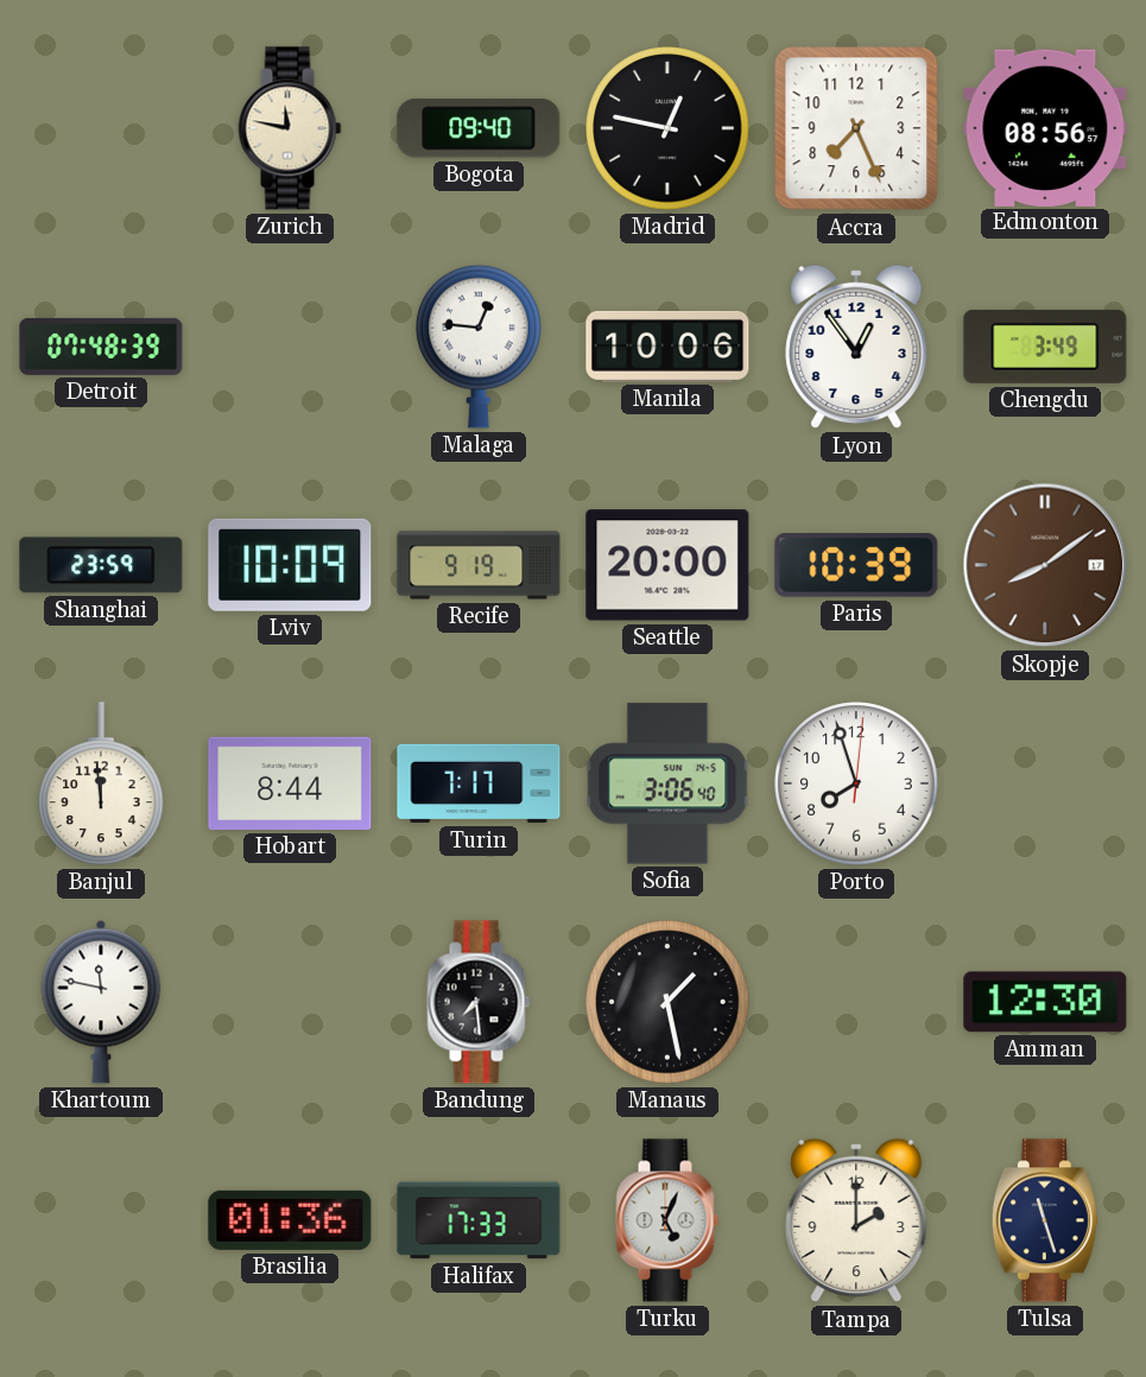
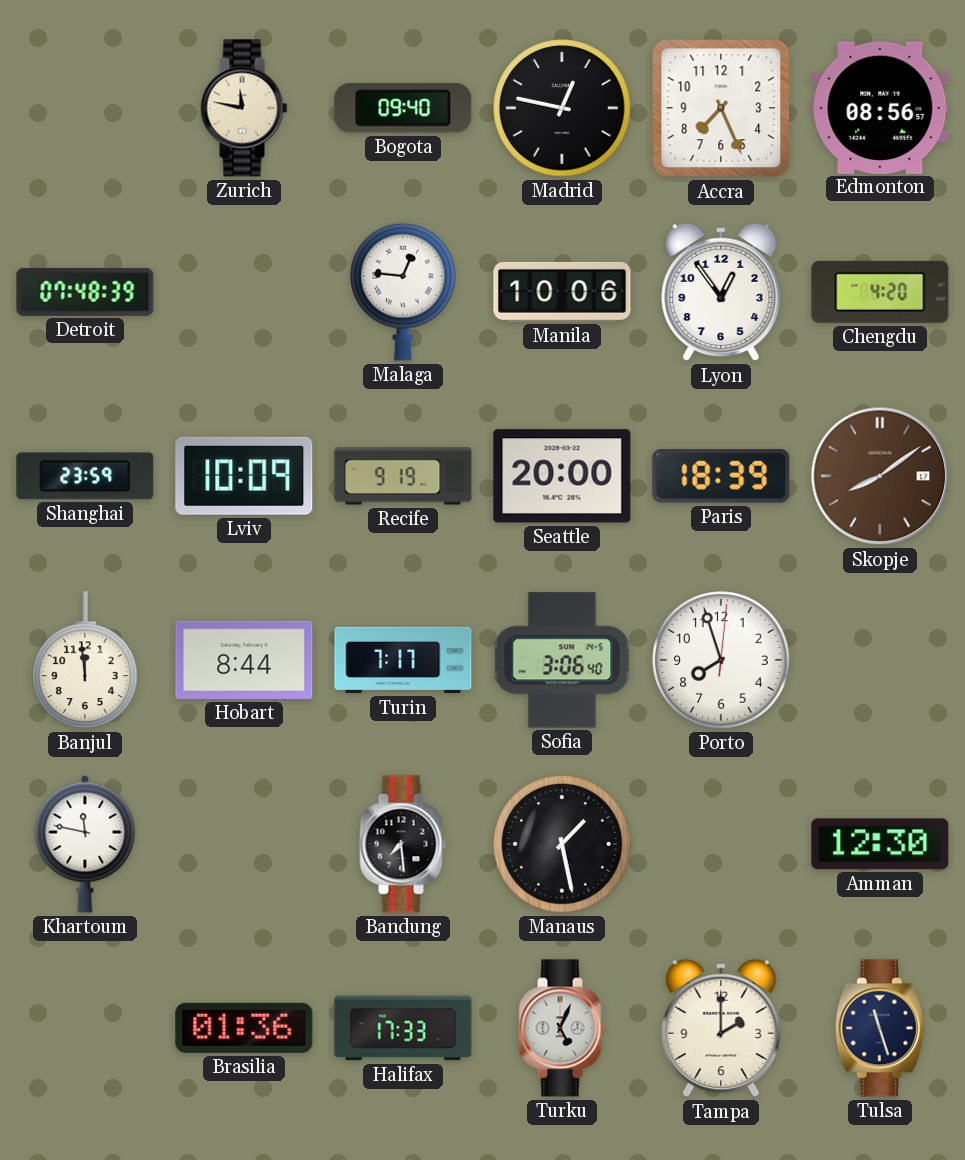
Chengdu: 3:49 -> 4:20 (880, 292)
Paris: 10:39 -> 18:39 (721, 476)
